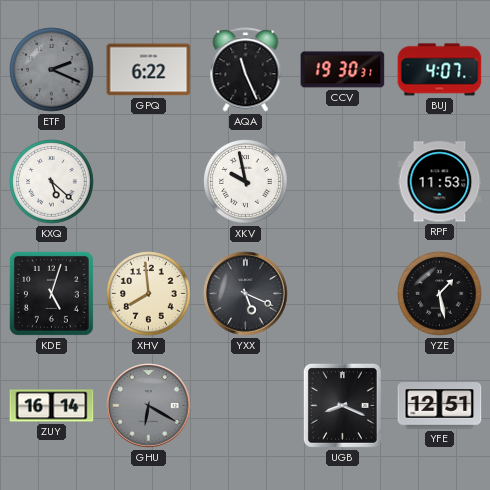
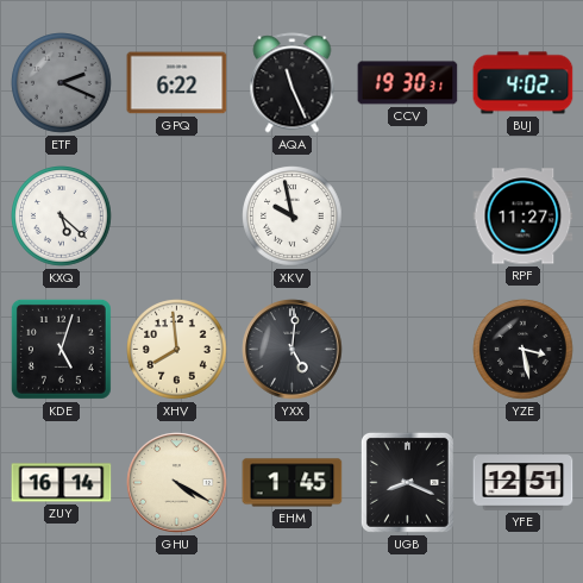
BUJ: 4:07 -> 4:02 (524, 83)
RPF: 11:53 -> 11:27 (524, 217)
YXX: 5:19 -> 5:01 (293, 350)
YZE: 1:28 -> 3:28 (524, 350)
GHU: 6:20 -> 4:20 (177, 483)
GHU dial: grey -> cream (177, 483)
EHM: none -> 1:45 (293, 483)
